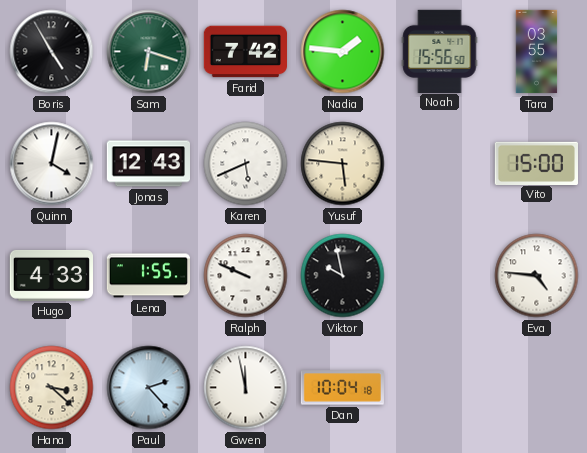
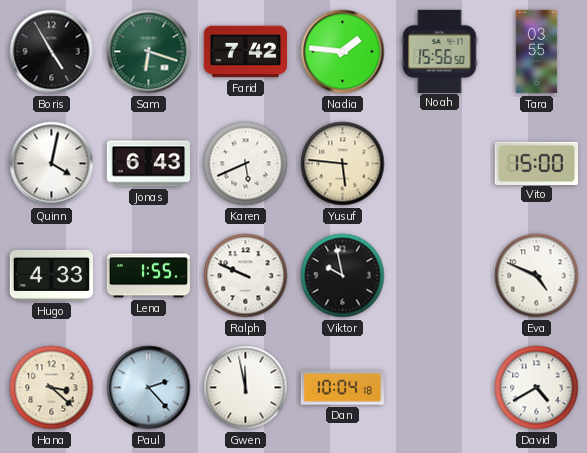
Jonas: 12:43 -> 6:43 (148, 164)
Eva: 4:46 -> 4:49 (537, 276)
David: none -> 4:40 (537, 388)
